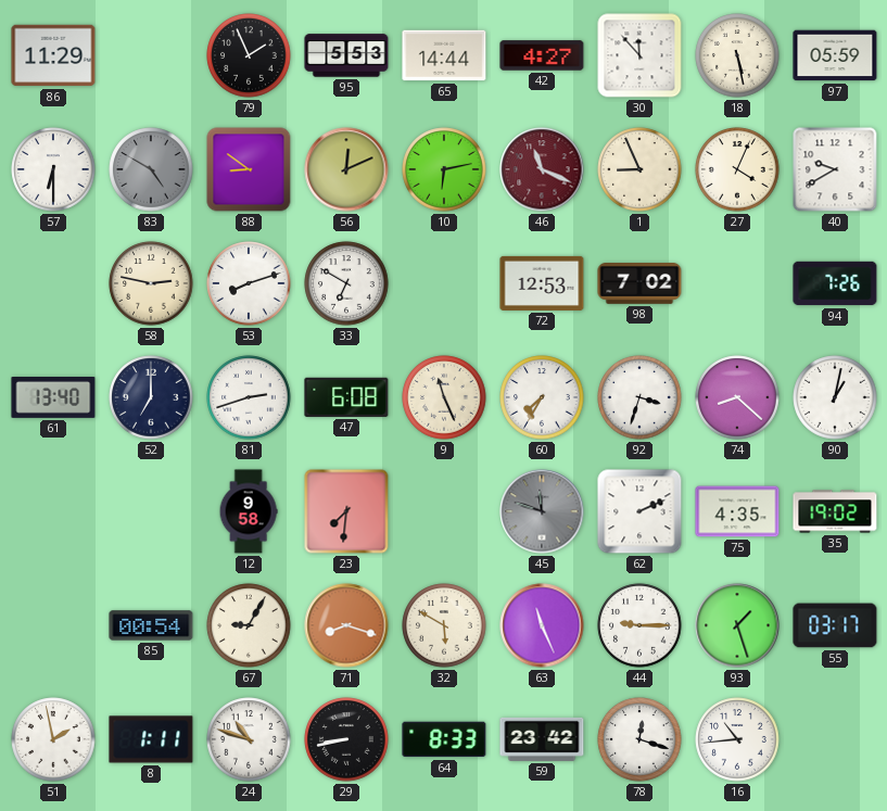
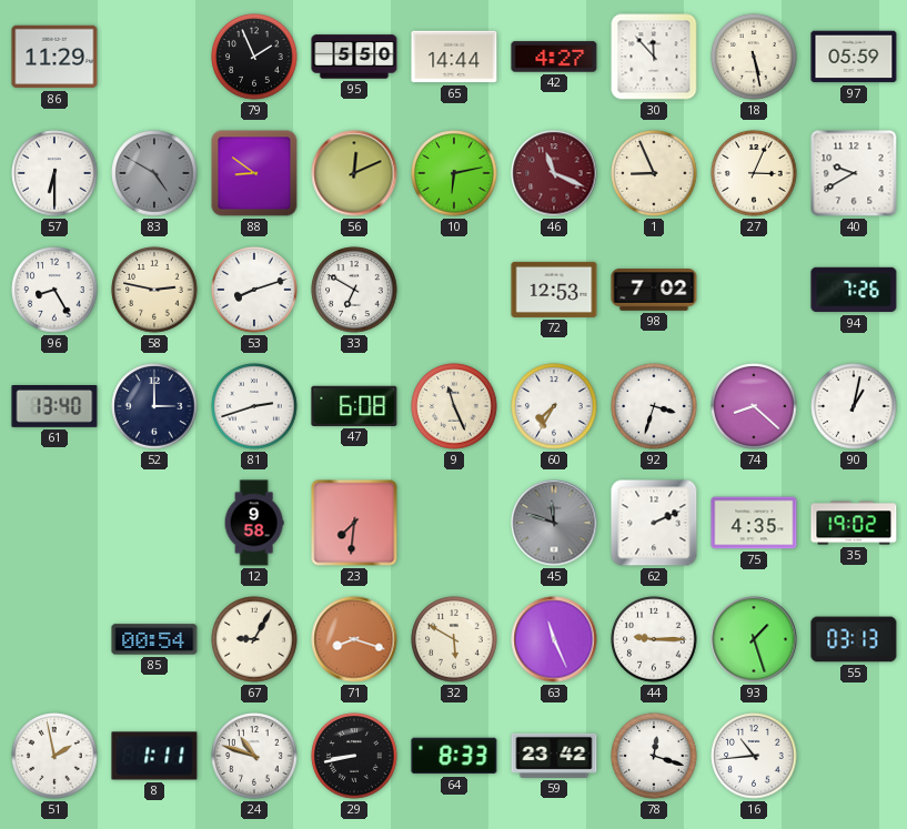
95: 5:53 -> 5:50 (354, 57)
27: 4:04 -> 3:04 (754, 173)
96: none -> 8:25 (54, 290)
52: 7:00 -> 3:00 (154, 406)
55: 03:17 -> 03:13 (854, 639)
